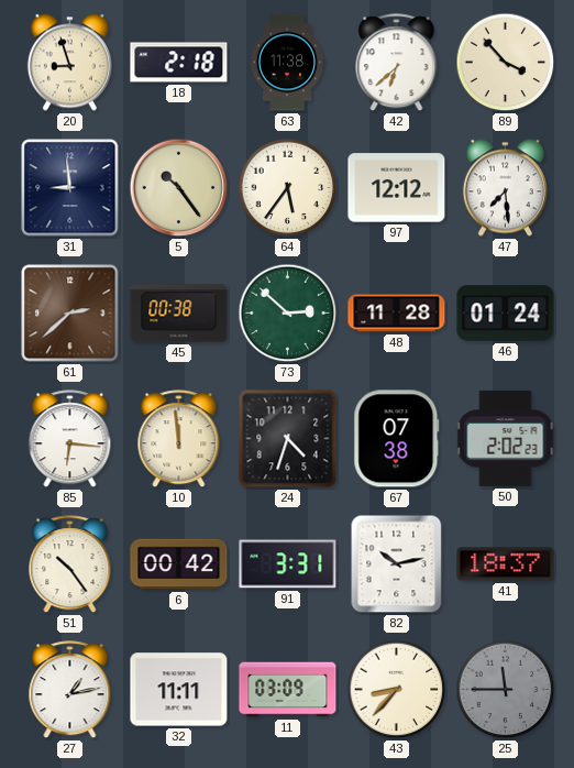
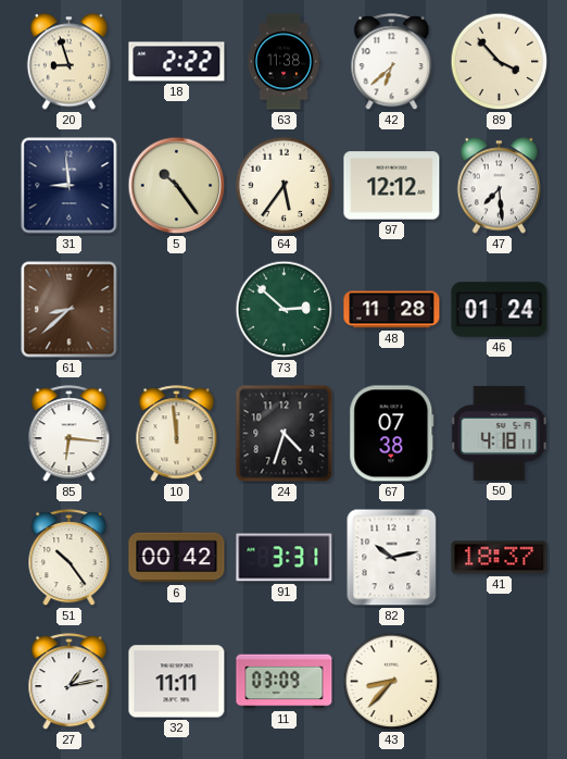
18: 2:18 -> 2:22 (177, 62)
61: 2:38 -> 8:38 (70, 310)
45: 00:38 -> none (179, 314)
50: 2:02 -> 4:18 (500, 433)
25: 11:45 -> none (506, 690)
